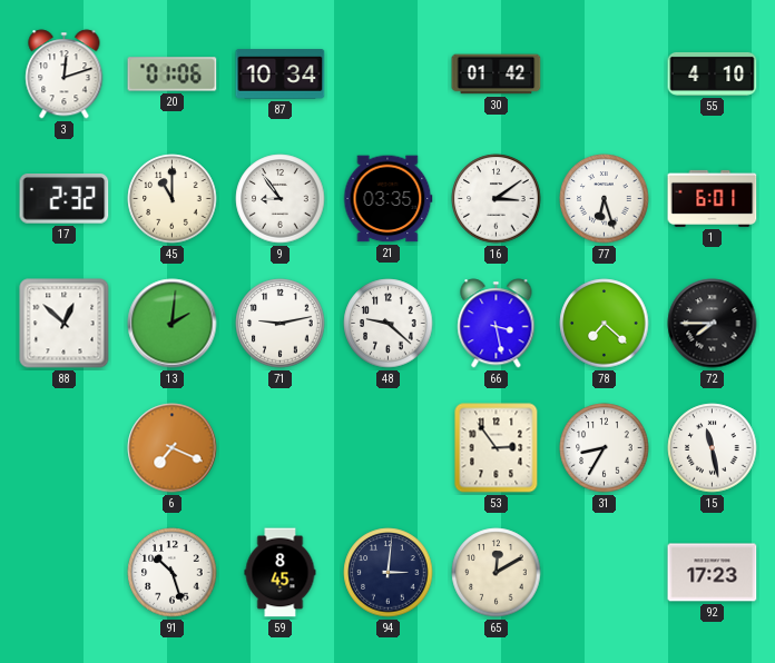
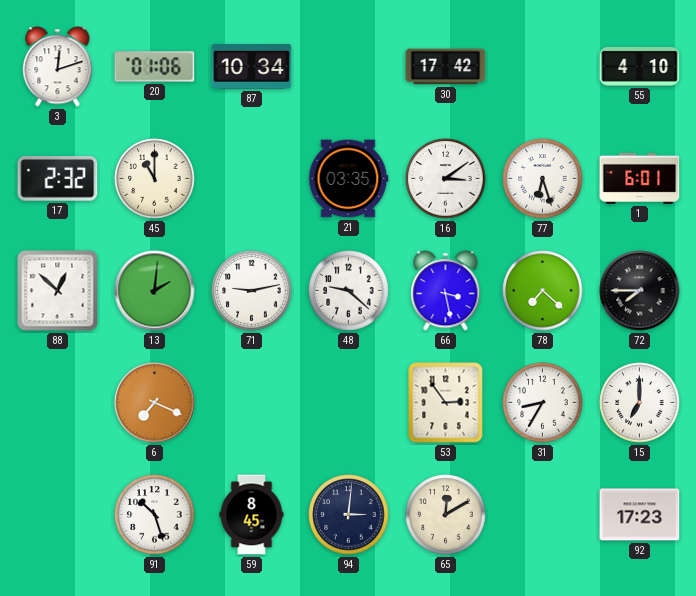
30: 01:42 -> 17:42 (446, 67)
9: 8:54 -> none (281, 199)
15: 11:28 -> 7:00 (640, 403)
